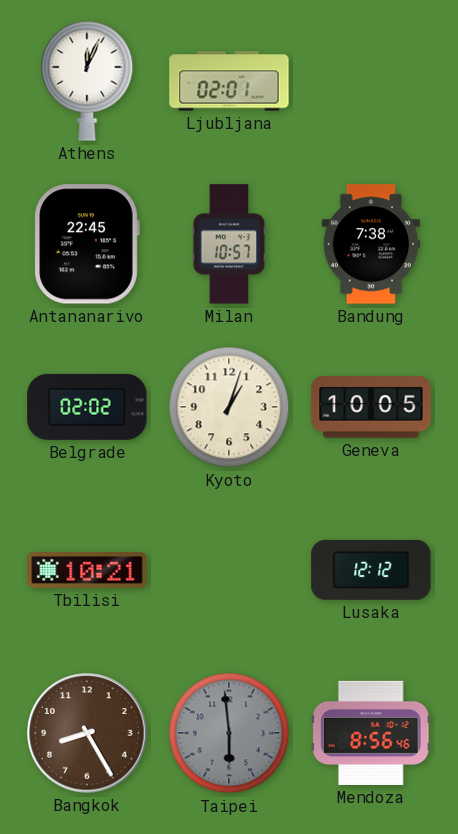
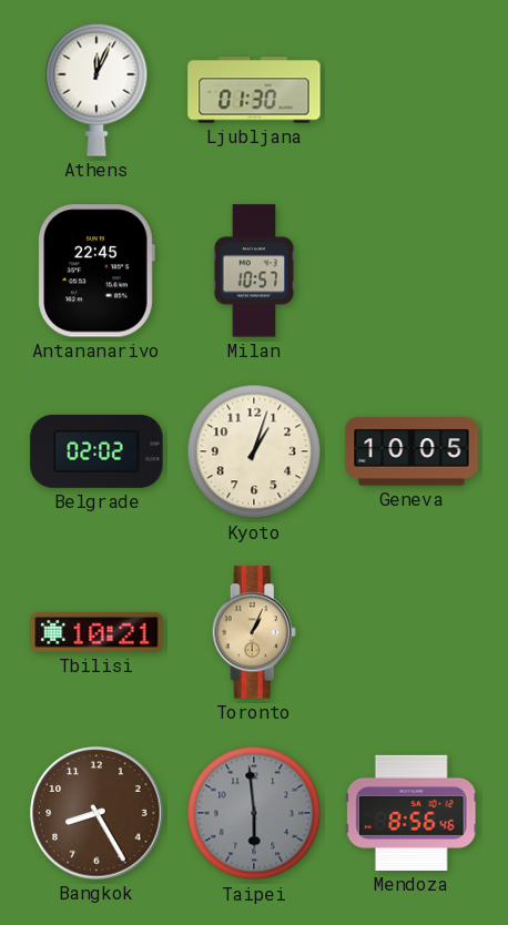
Ljubljana: 02:01 -> 01:30 (254, 90)
Bandung: 7:38 -> none (371, 244)
Toronto: none -> 1:04 (254, 632)
Lusaka: 12:12 -> none (371, 570)
